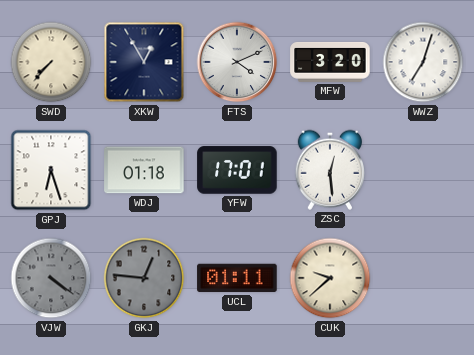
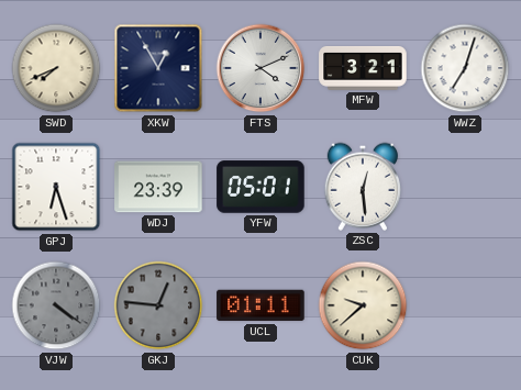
SWD: 7:37 -> 7:41 (56, 68)
MFW: 3:20 -> 3:21 (363, 69)
WDJ: 01:18 -> 23:39 (158, 187)
YFW: 17:01 -> 05:01 (260, 187)
